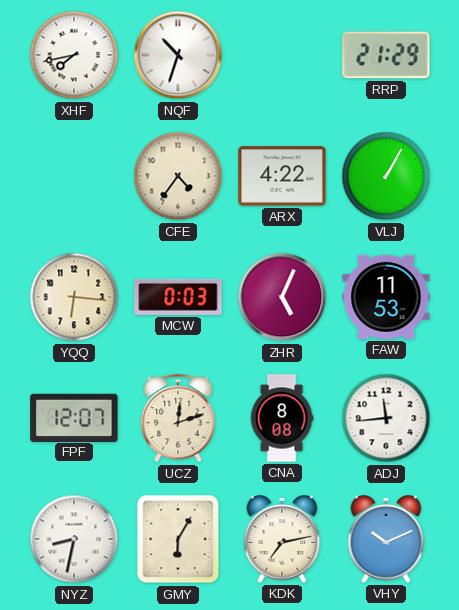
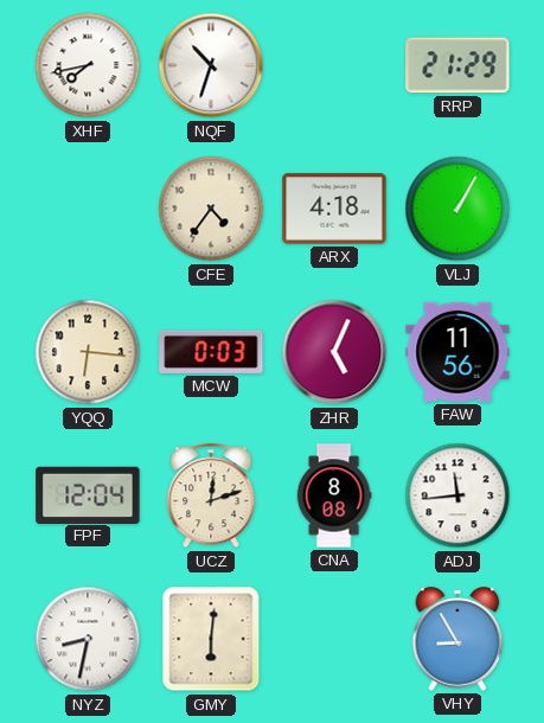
ARX: 4:22 -> 4:18 (334, 209)
FAW: 11:53 -> 11:56 (457, 352)
FPF: 12:07 -> 12:04 (88, 494)
GMY: 6:05 -> 6:01 (211, 639)
KDK: 7:13 -> none (282, 539)
VHY: 10:11 -> 8:55 (457, 639)
